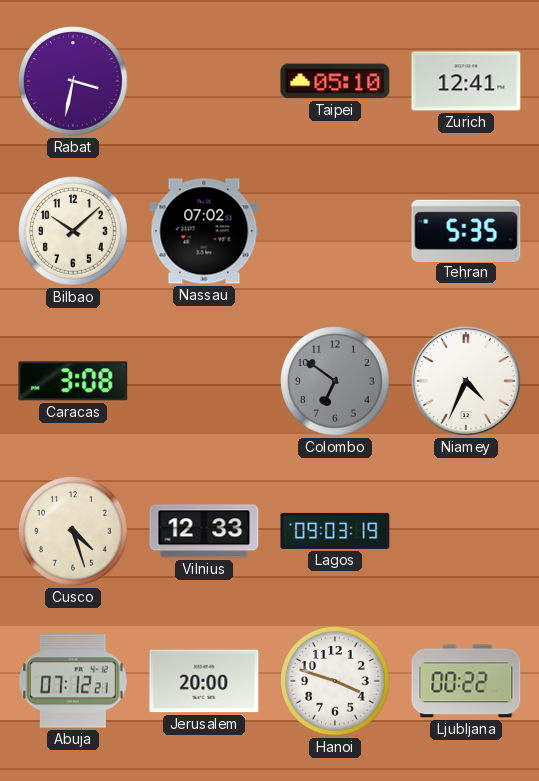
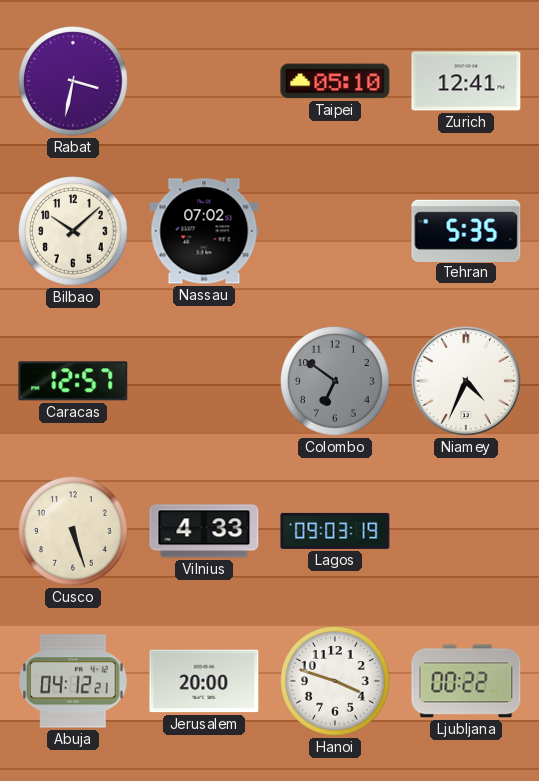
Caracas: 3:08 -> 12:57 (73, 381)
Cusco: 4:27 -> 5:27 (73, 531)
Vilnius: 12:33 -> 4:33 (204, 531)
Abuja: 07:12 -> 04:12 (73, 681)
